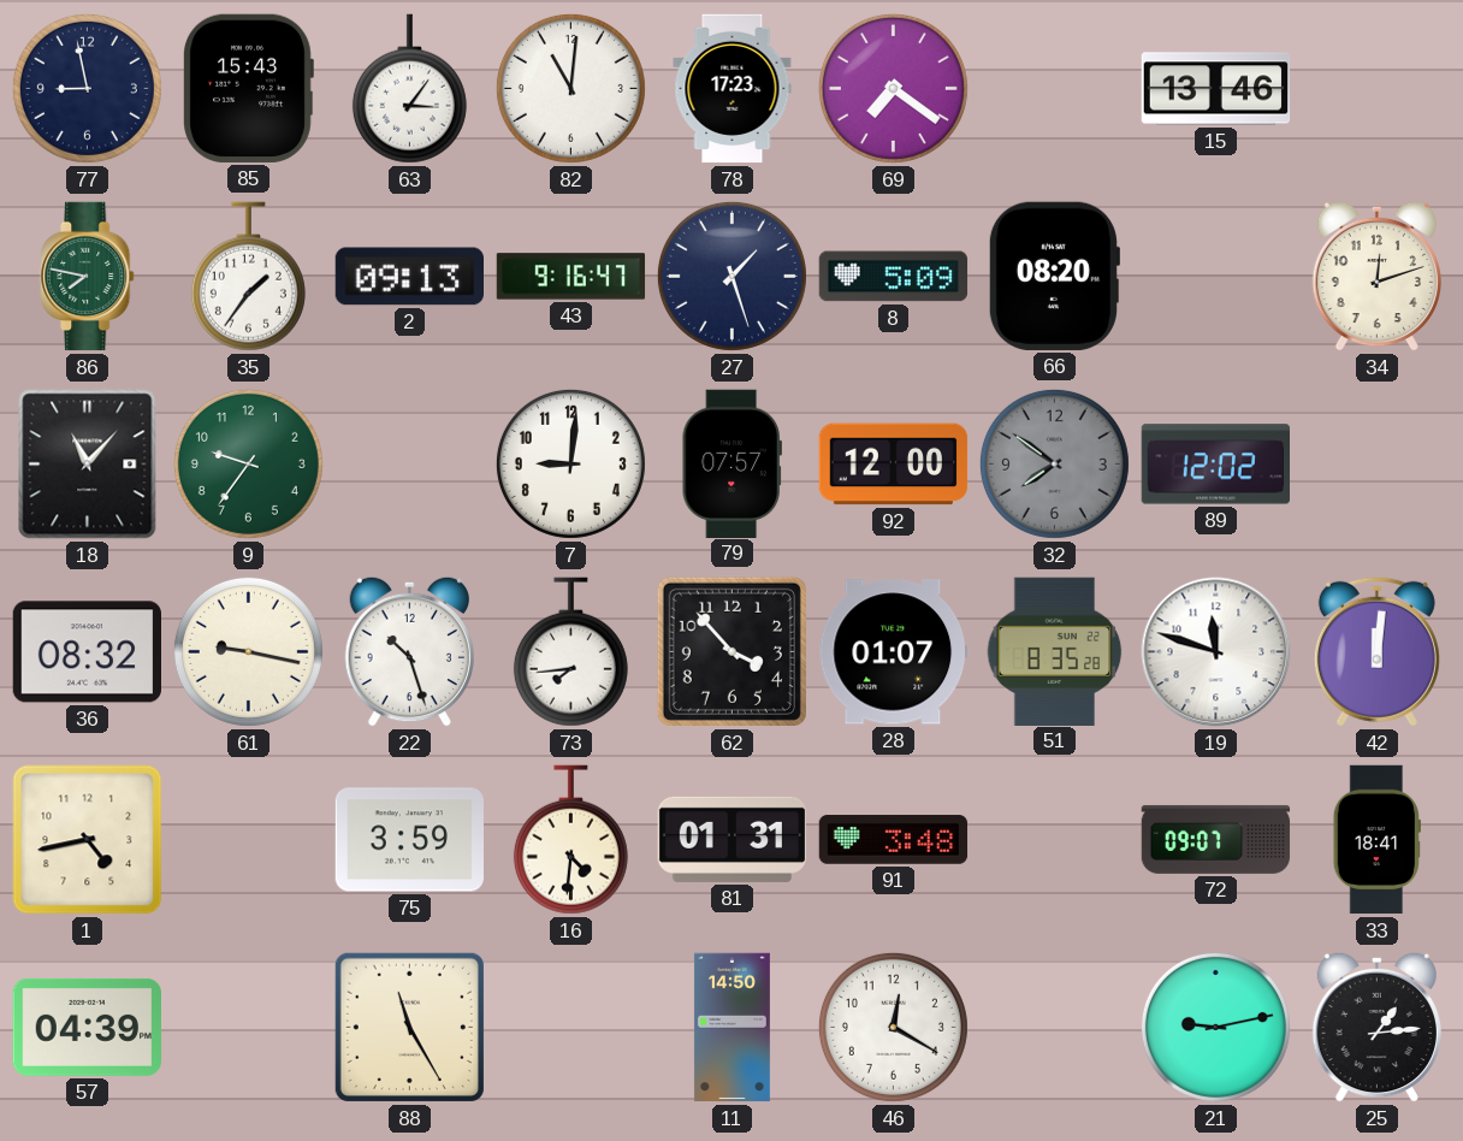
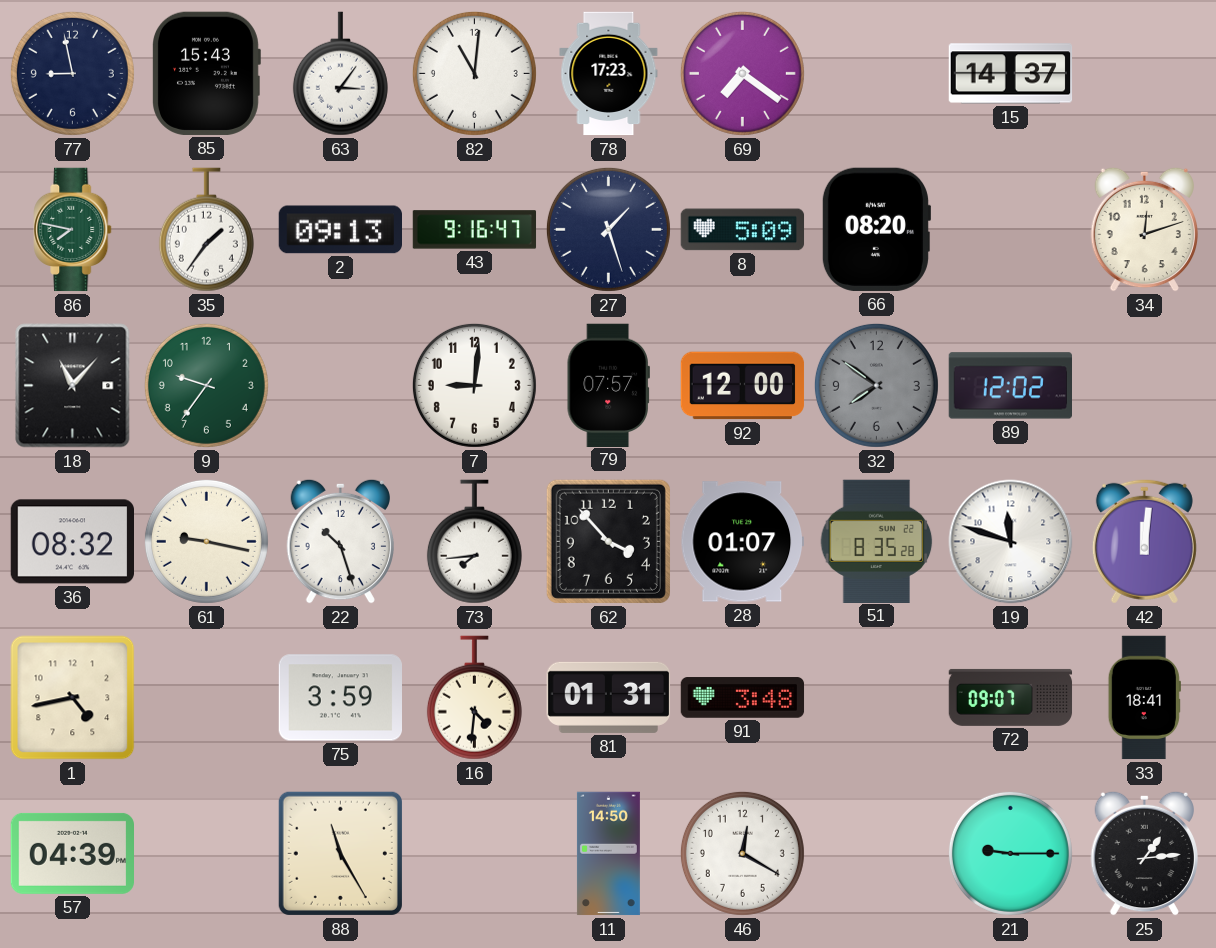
15: 13:46 -> 14:37 (1011, 74)
21: 9:13 -> 9:15 (1010, 853)
